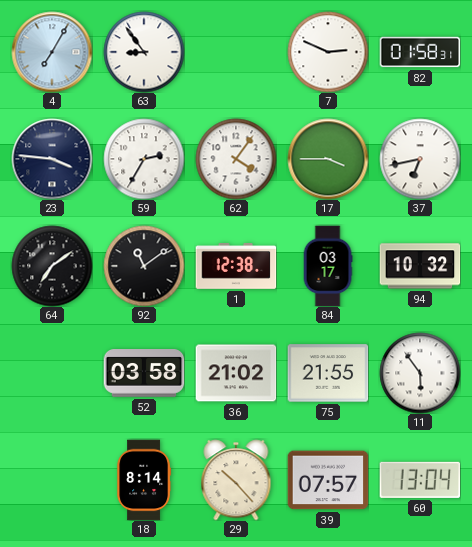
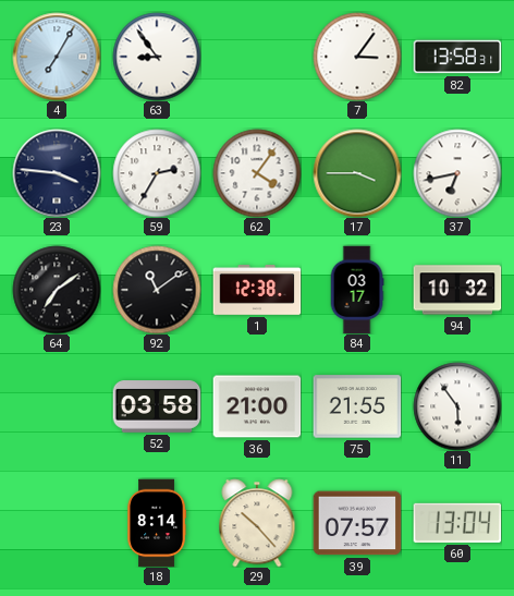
7: 2:49 -> 3:06 (357, 57)
82: 01:58 -> 13:58 (457, 57)
36: 21:02 -> 21:00 (257, 406)
